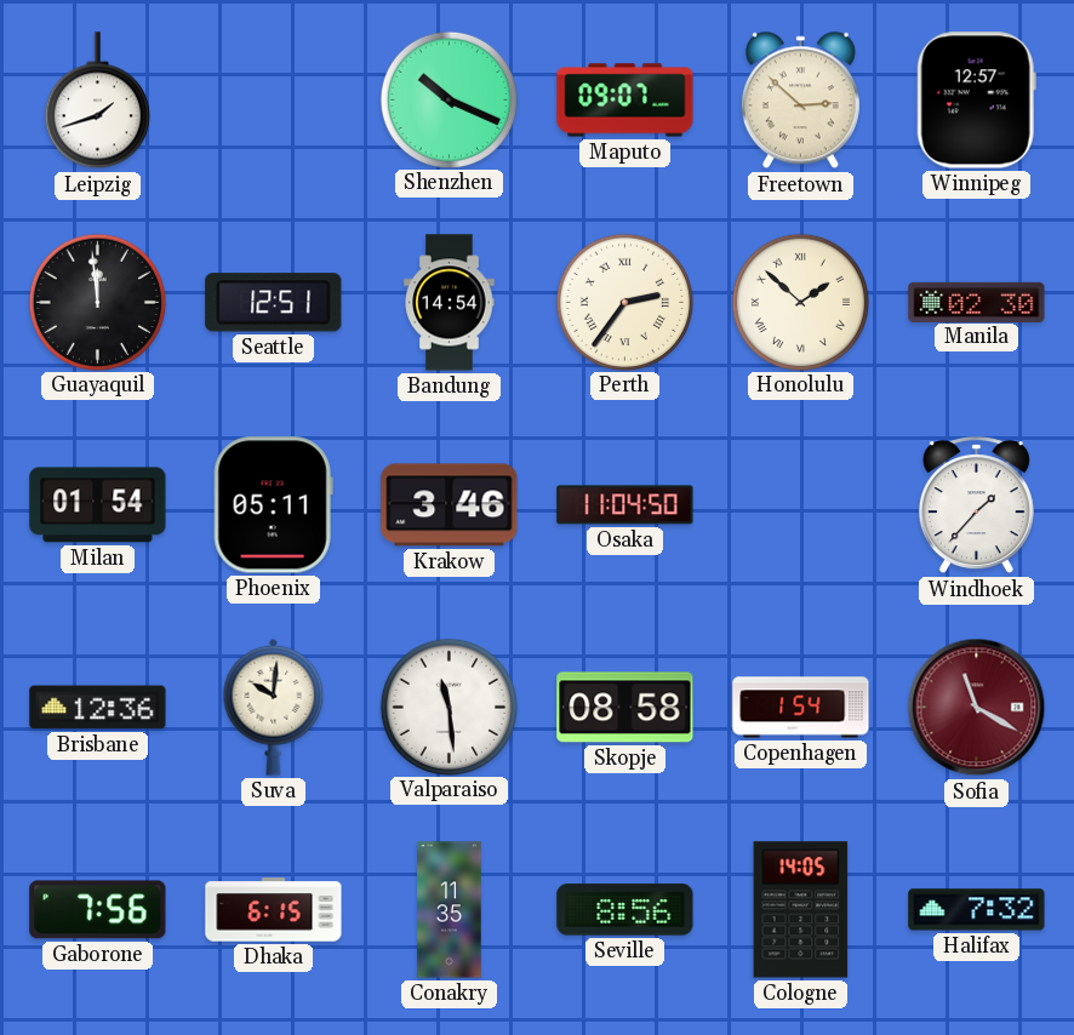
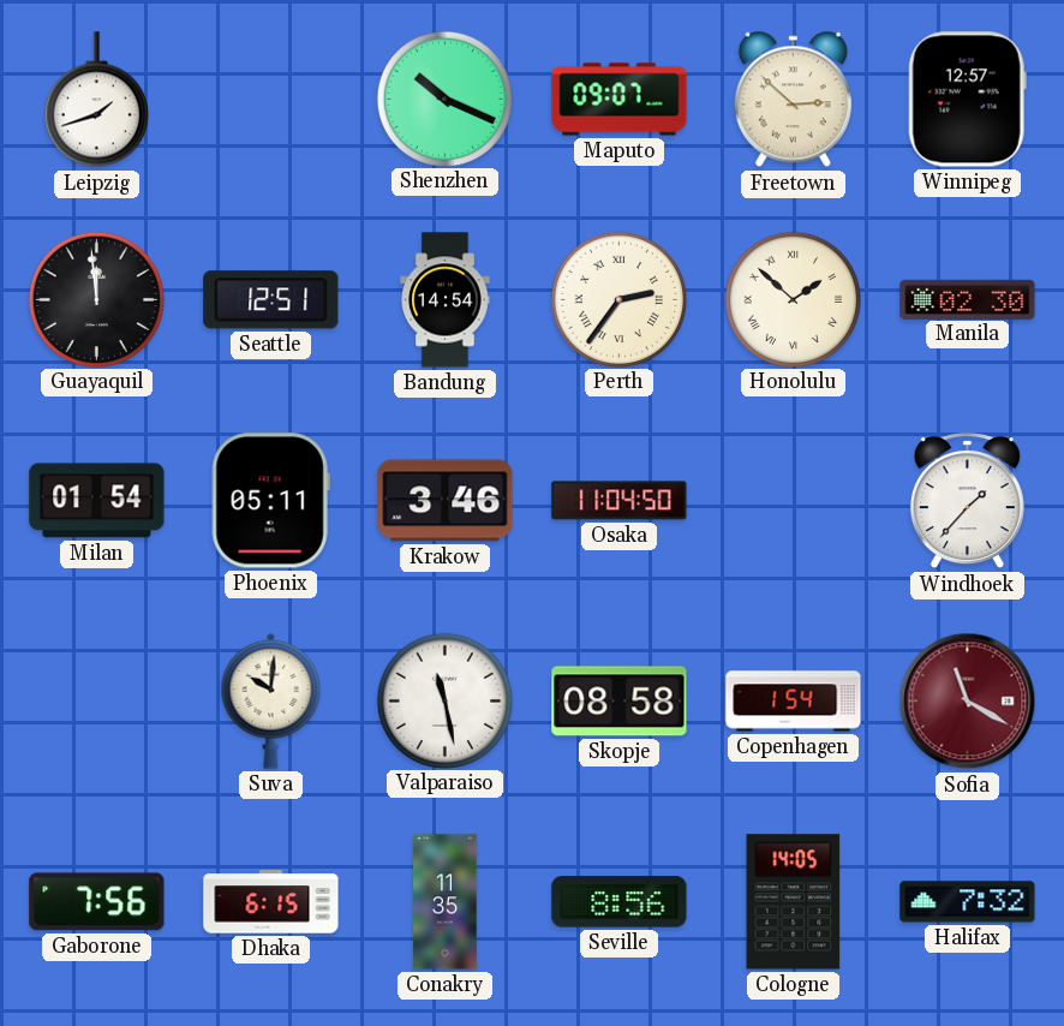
Brisbane: 12:36 -> none (98, 708)
Valparaiso: 11:29 -> 11:28 (444, 700)
